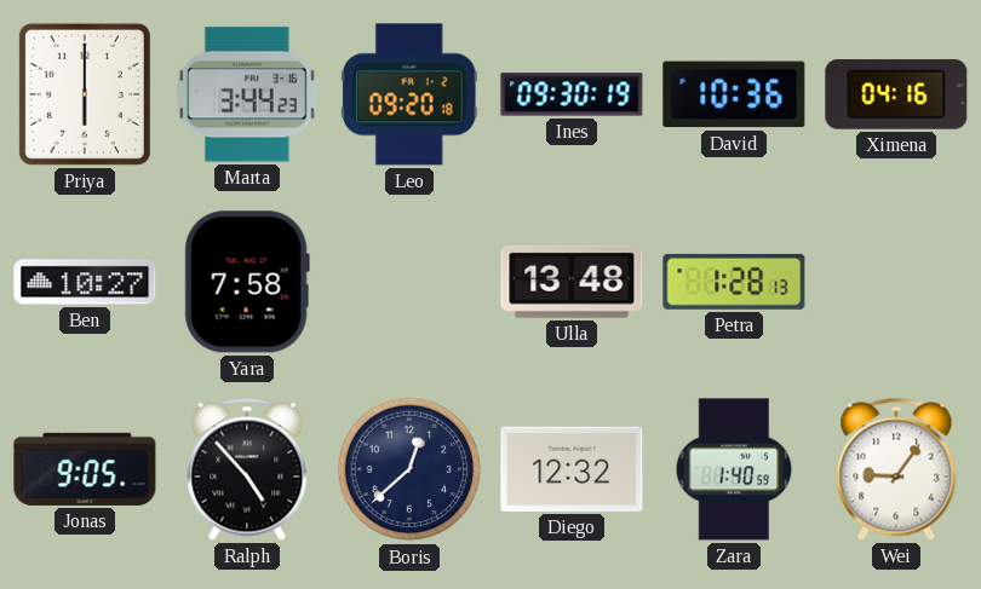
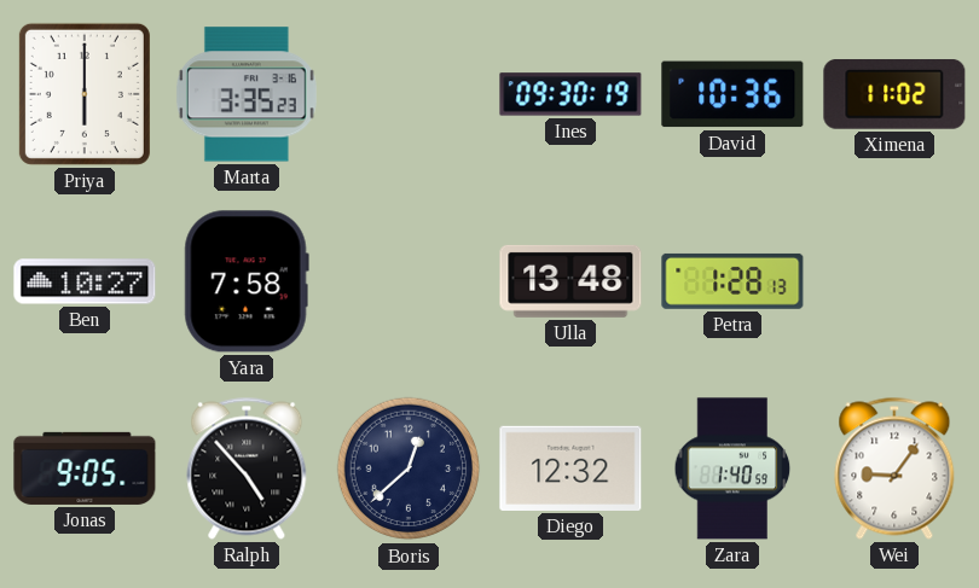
Marta: 3:44 -> 3:35 (247, 94)
Leo: 09:20 -> none (409, 94)
Ximena: 04:16 -> 11:02 (894, 95)
